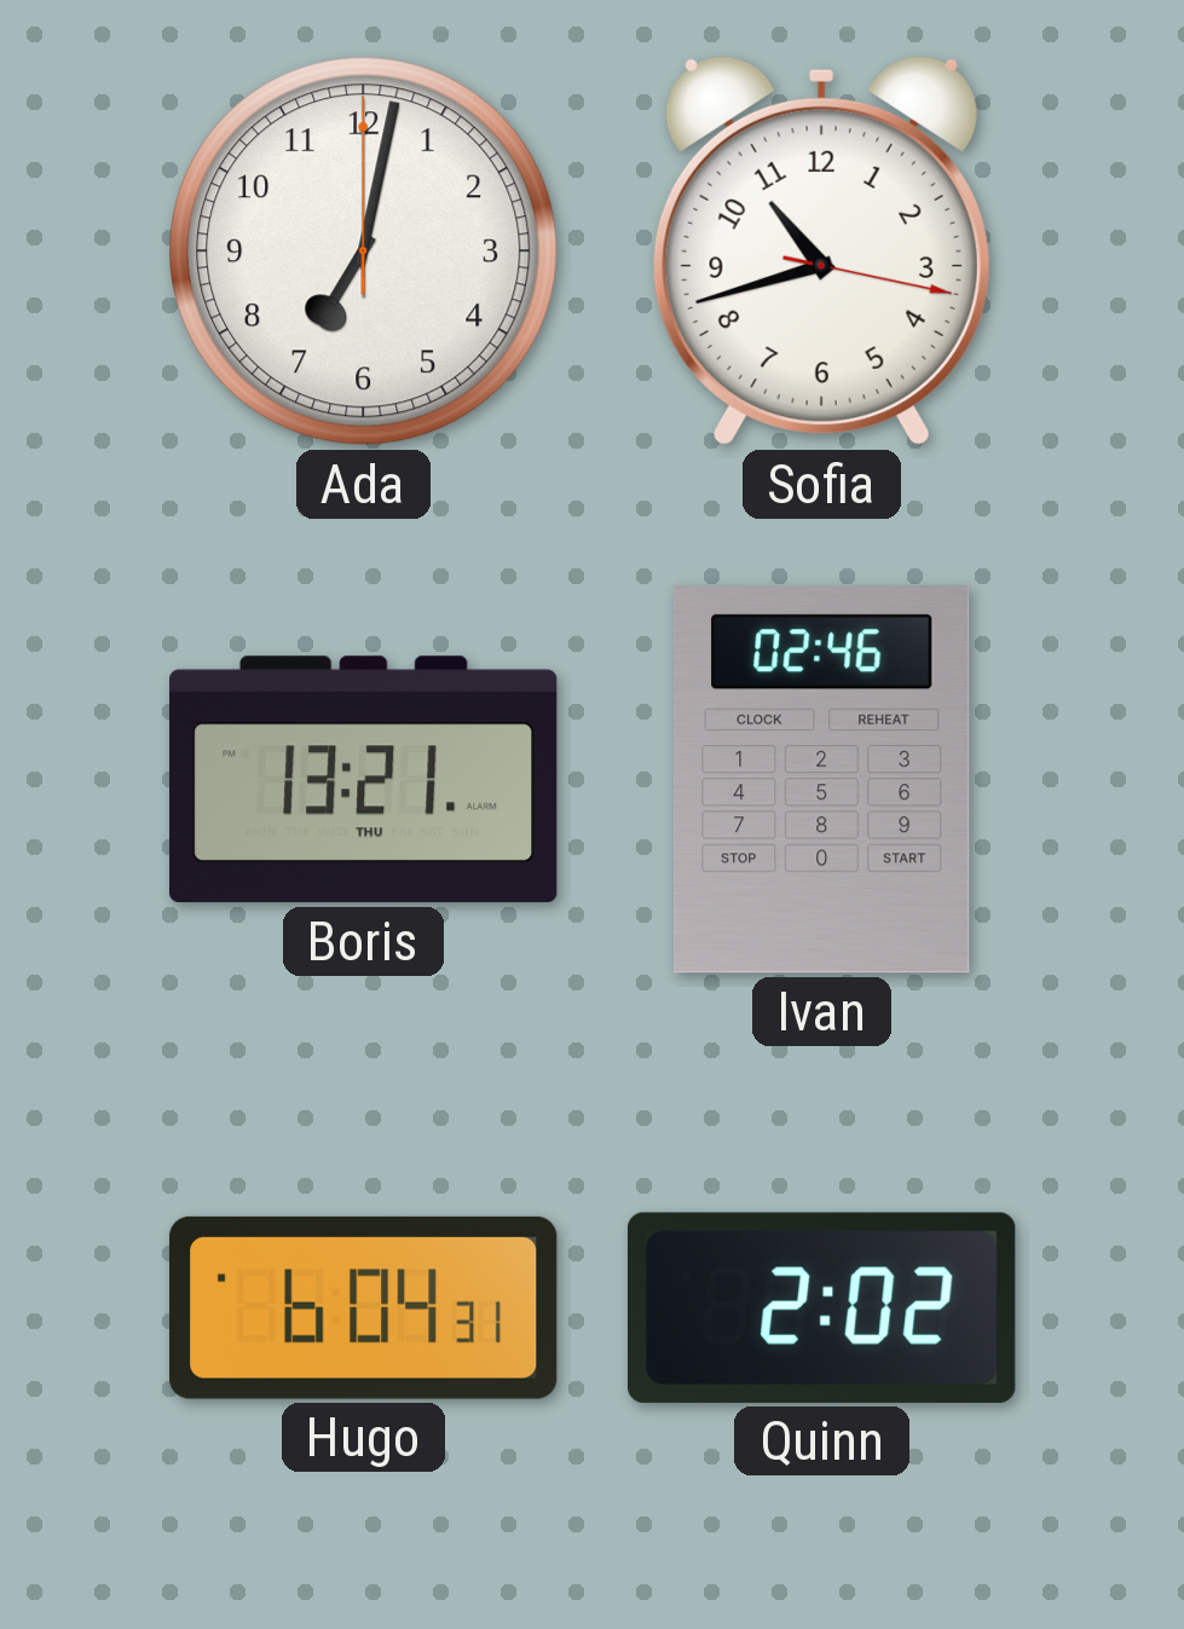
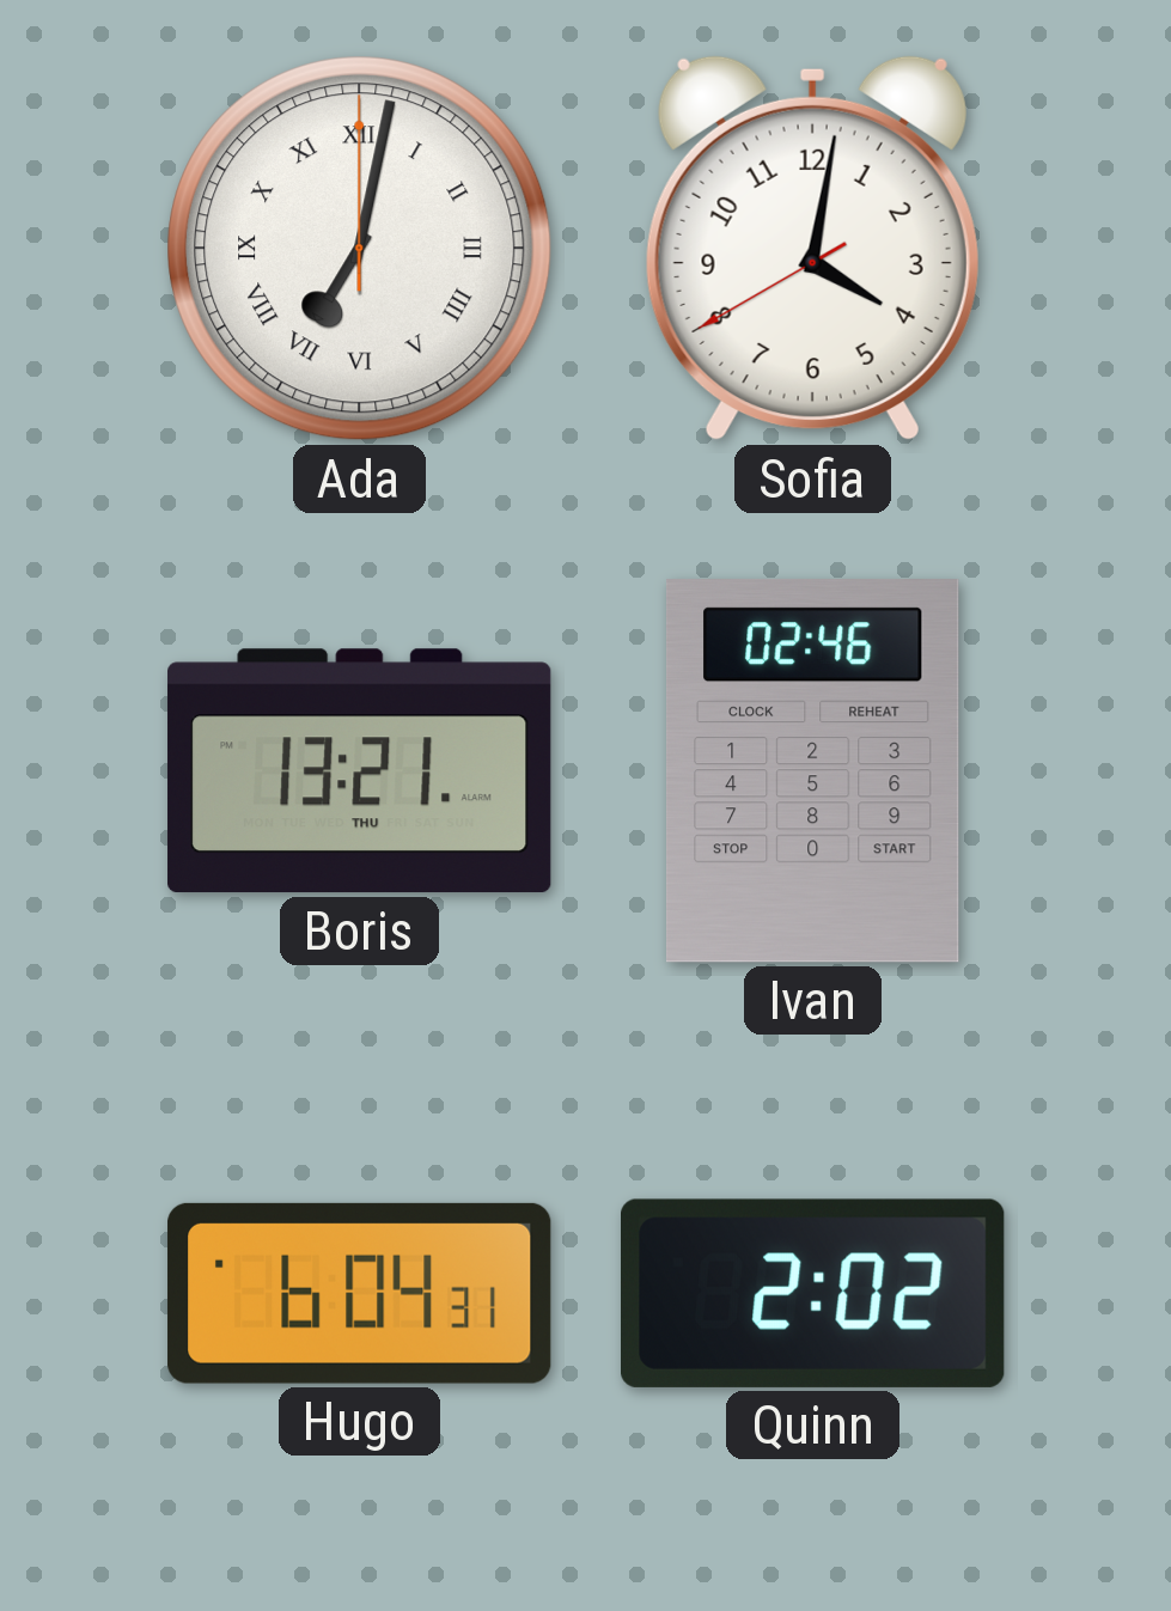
Ada numerals: Arabic -> Roman (360, 249)
Sofia: 10:42 -> 4:01 (812, 249)
